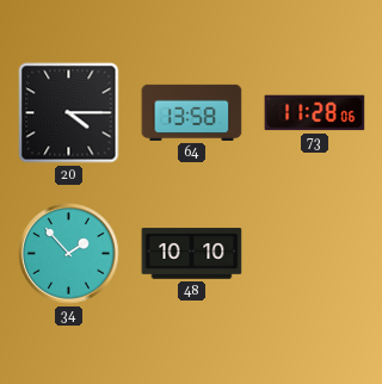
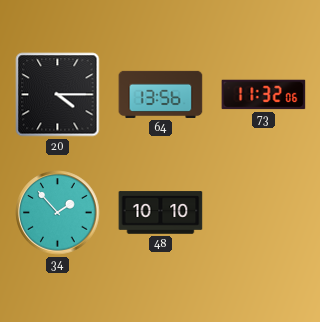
64: 13:58 -> 13:56 (161, 94)
73: 11:28 -> 11:32 (264, 95)
